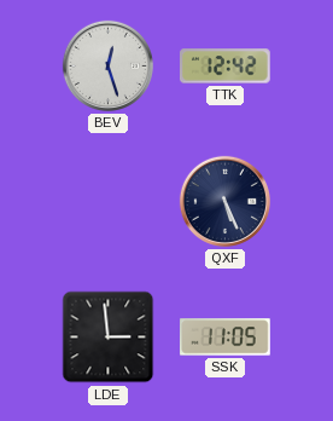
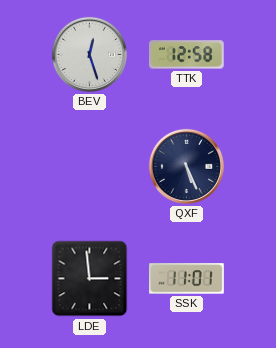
TTK: 12:42 -> 12:58 (187, 55)
SSK: 11:05 -> 11:01 (187, 279)
